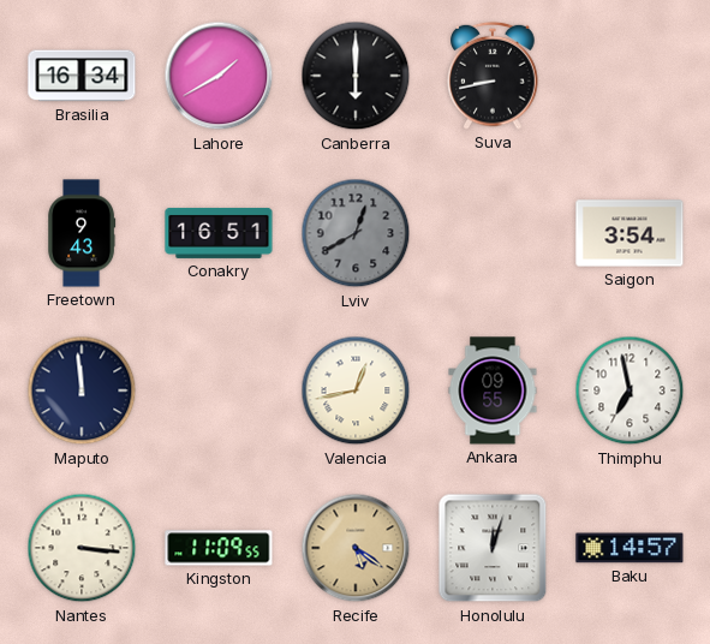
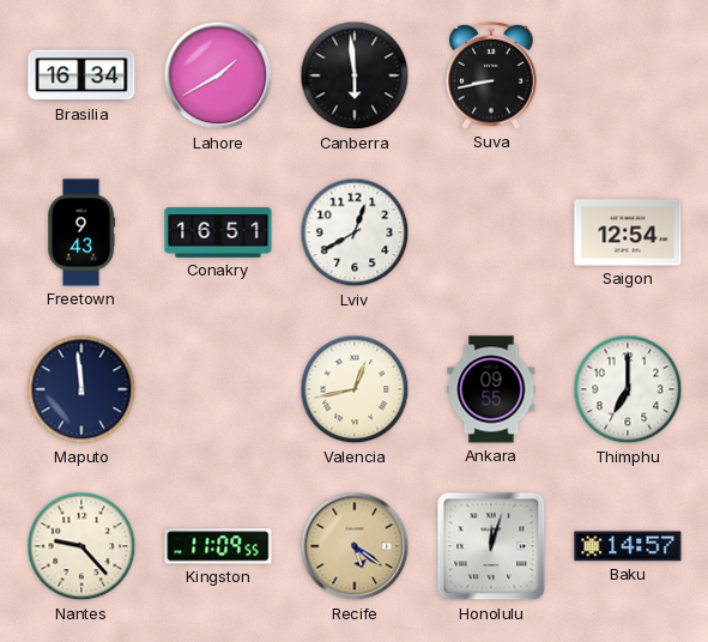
Canberra: 6:00 -> 5:59 (355, 75)
Lviv dial: grey -> white (355, 232)
Saigon: 3:54 -> 12:54 (628, 232)
Thimphu: 6:58 -> 7:00 (628, 389)
Nantes: 3:16 -> 9:23 (81, 546)
